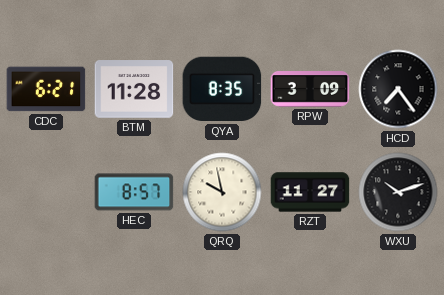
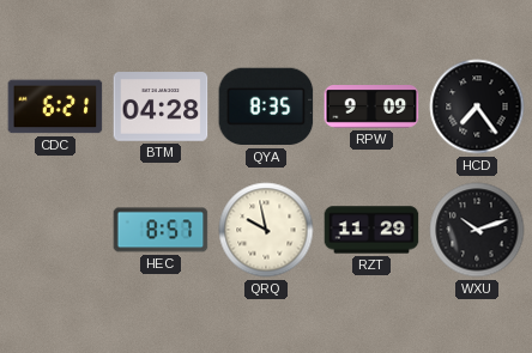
BTM: 11:28 -> 04:28 (161, 106)
RPW: 3:09 -> 9:09 (371, 108)
RZT: 11:27 -> 11:29 (371, 230)
